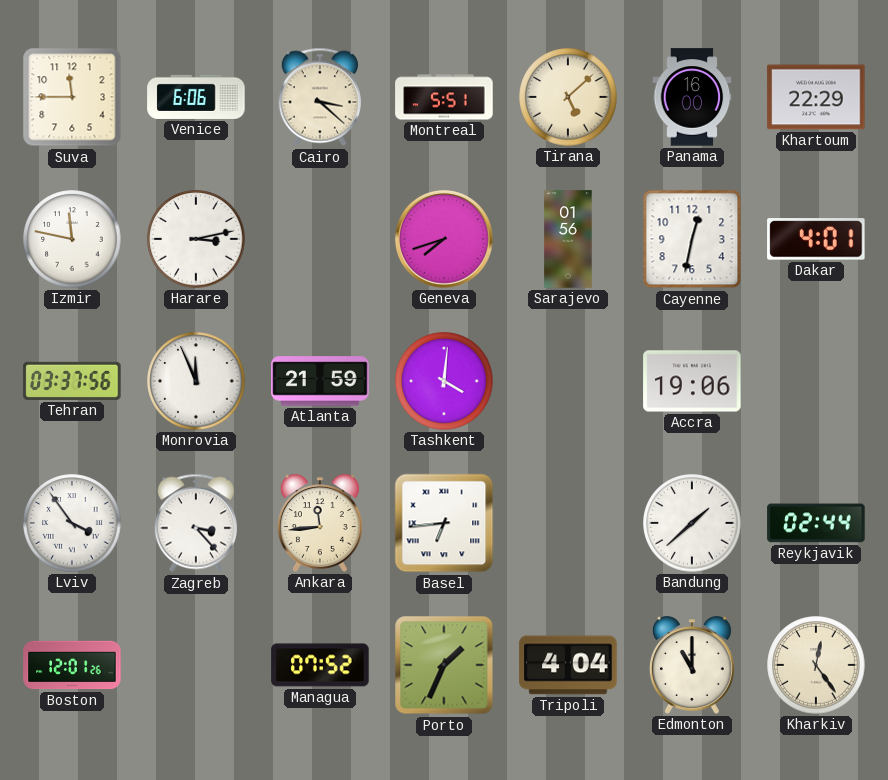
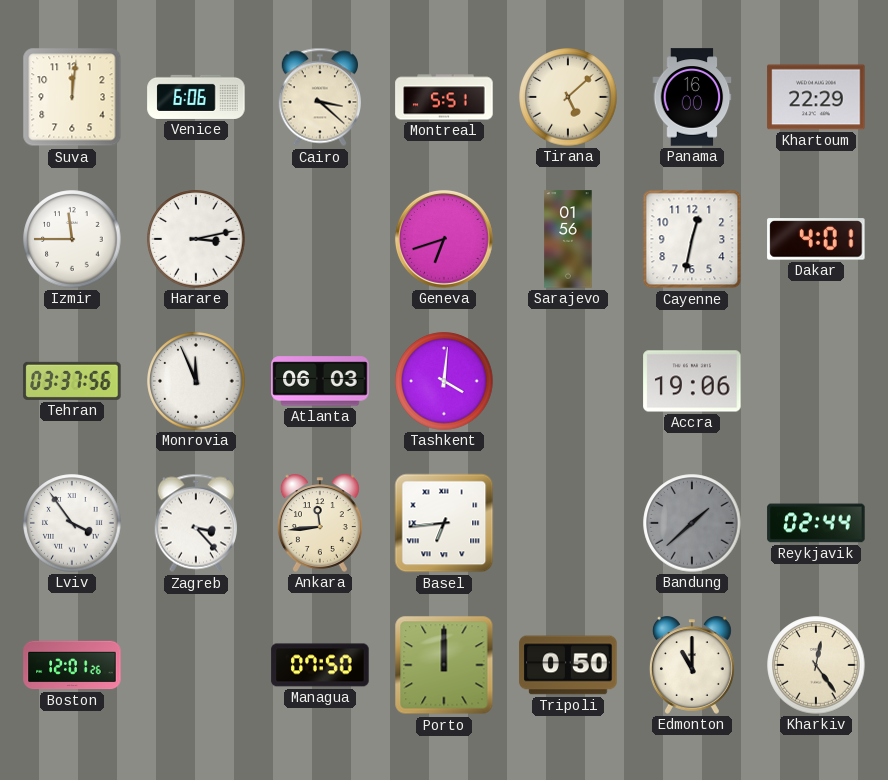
Suva: 11:45 -> 12:01 (72, 97)
Izmir: 11:47 -> 11:45 (72, 239)
Geneva: 7:42 -> 6:42 (444, 239)
Atlanta: 21:59 -> 06:03 (320, 381)
Bandung dial: white -> grey (692, 523)
Managua: 07:52 -> 07:50 (320, 665)
Porto: 1:34 -> 12:00 (444, 665)
Tripoli: 4:04 -> 0:50 (568, 665)
